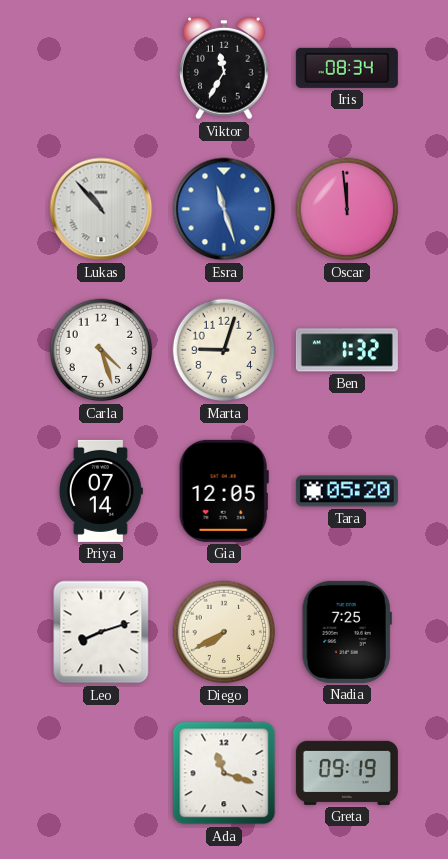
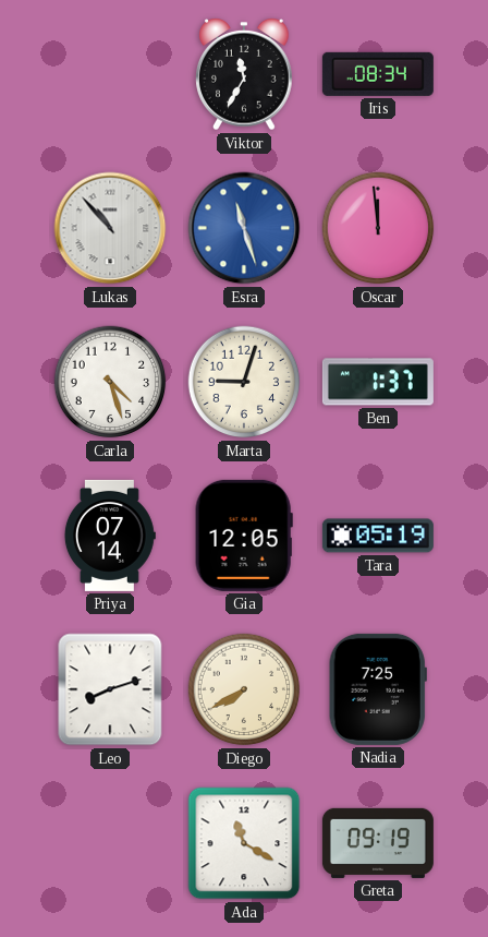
Ben: 1:32 -> 1:37 (378, 382)
Tara: 05:20 -> 05:19 (378, 536)
Ada: 11:18 -> 11:20 (244, 843)
